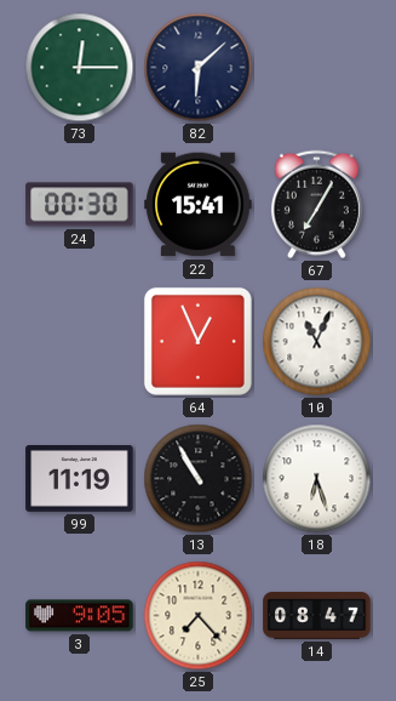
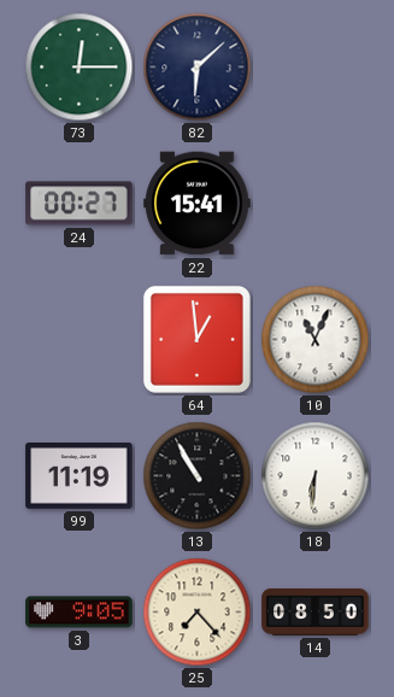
24: 00:30 -> 00:27 (80, 204)
67: 7:05 -> none (316, 205)
64: 12:56 -> 12:59 (196, 339)
18: 6:27 -> 6:31 (316, 476)
14: 08:47 -> 08:50 (316, 611)
